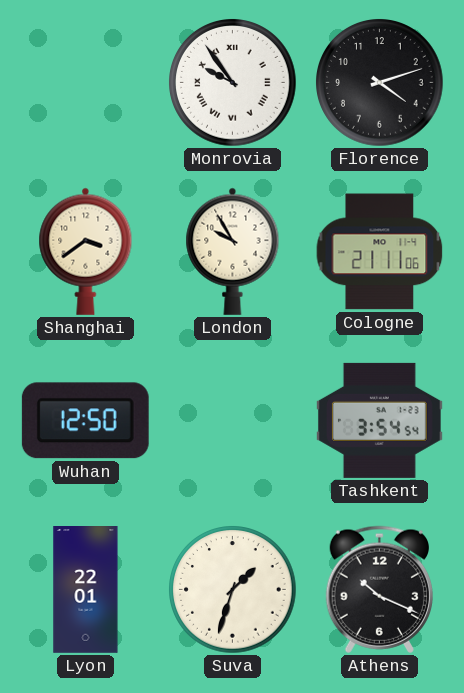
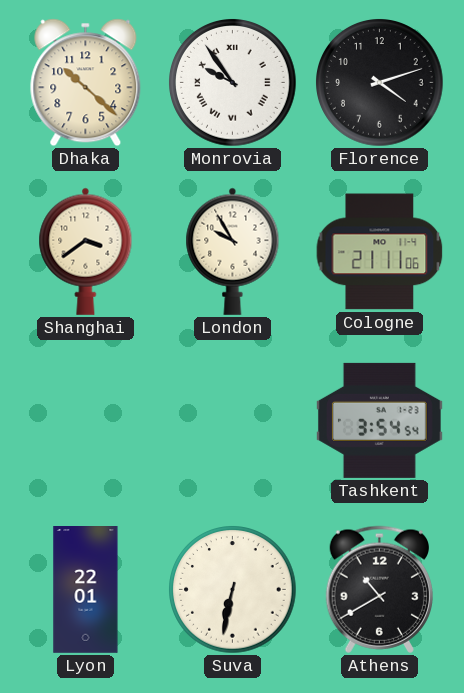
Dhaka: none -> 10:22 (86, 83)
Wuhan: 12:50 -> none (85, 421)
Suva: 1:33 -> 6:32 (233, 590)
Athens: 10:19 -> 10:40 (379, 589)
